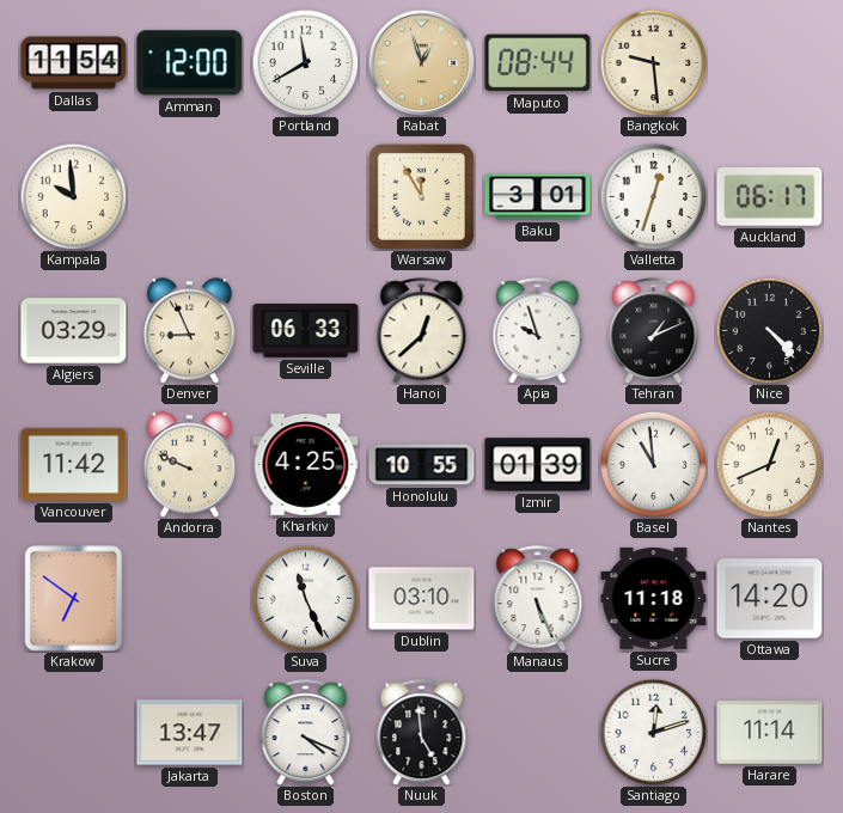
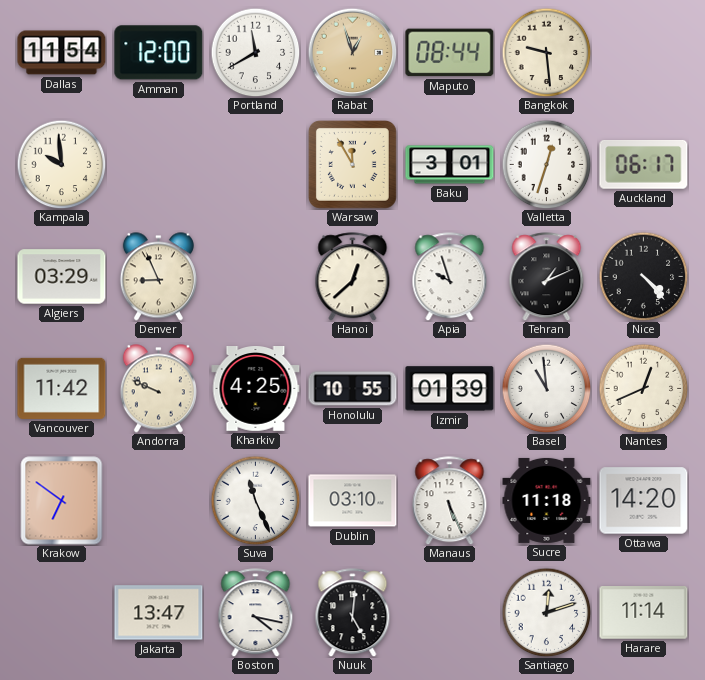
Seville: 06:33 -> none (306, 330)
Boston: 4:19 -> 4:17 (256, 613)
Nuuk: 4:59 -> 5:01 (353, 613)
